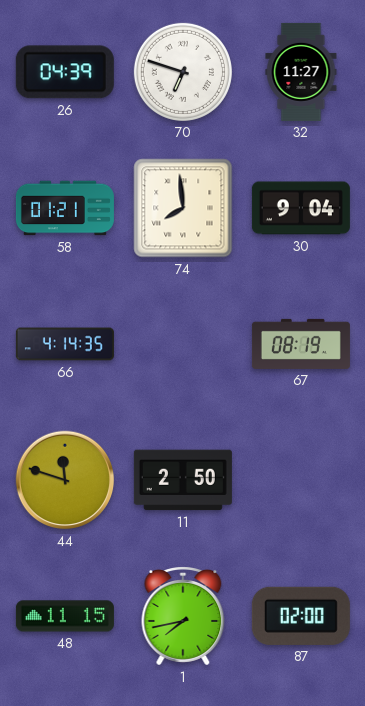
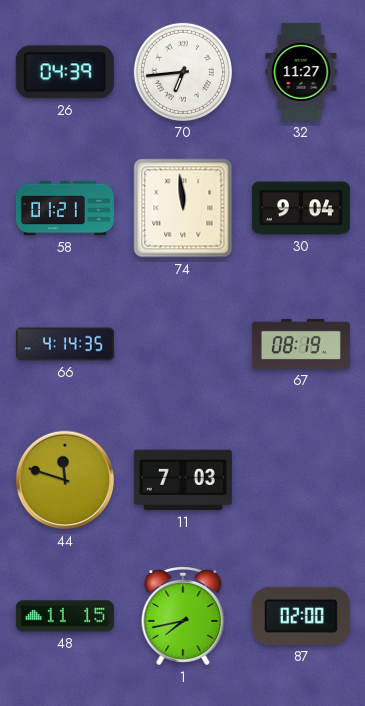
70: 6:48 -> 6:44 (183, 72)
74: 7:59 -> 11:59 (183, 208)
11: 2:50 -> 7:03 (183, 480)
